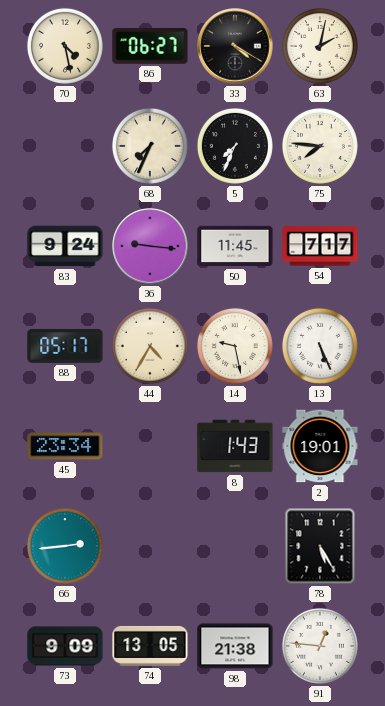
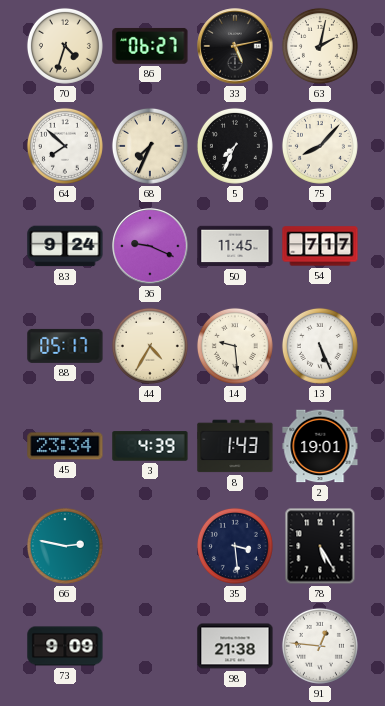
70: 4:28 -> 4:33 (65, 46)
33: 4:20 -> 5:13 (235, 46)
64: none -> 7:52 (65, 146)
75: 7:46 -> 8:07 (320, 146)
36: 9:16 -> 9:19 (150, 246)
14: 9:28 -> 9:29 (235, 346)
3: none -> 4:39 (150, 446)
66: 2:44 -> 2:47 (65, 546)
35: none -> 3:29 (235, 546)
74: 13:05 -> none (150, 646)
